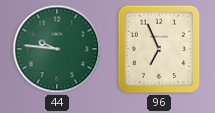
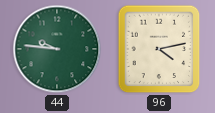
96: 6:56 -> 4:13 (159, 49)
